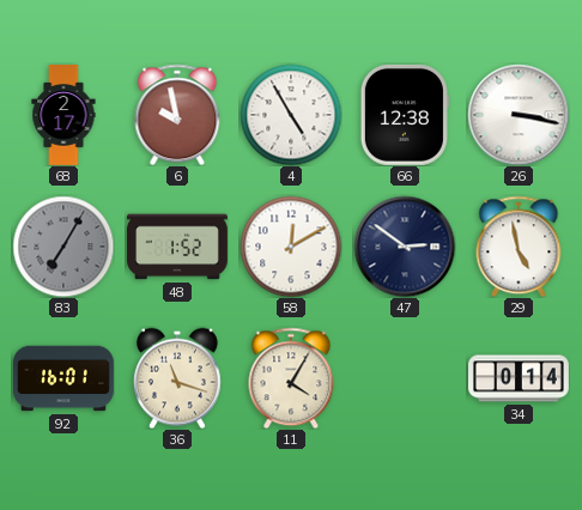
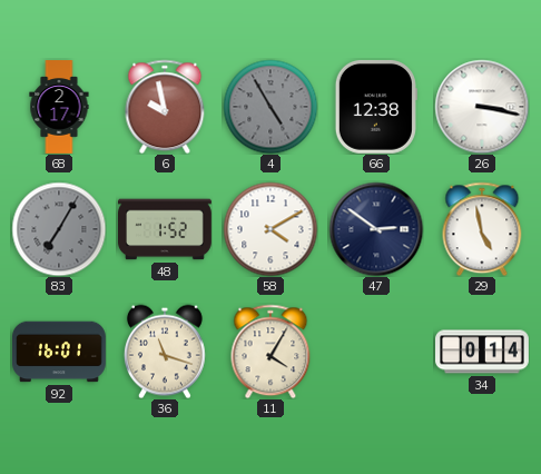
4 dial: white -> grey (270, 107)
58: 12:10 -> 4:10 (270, 229)
